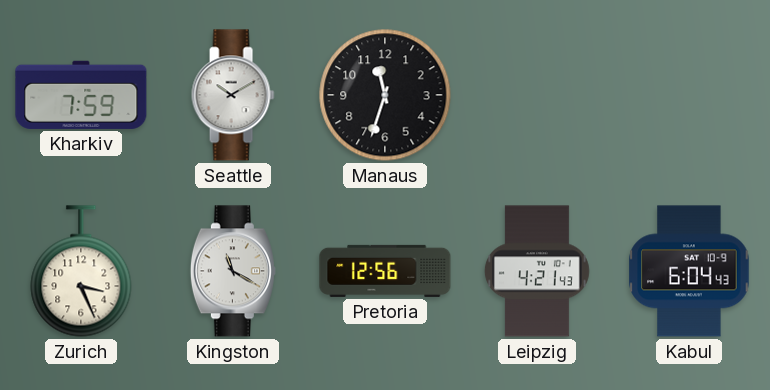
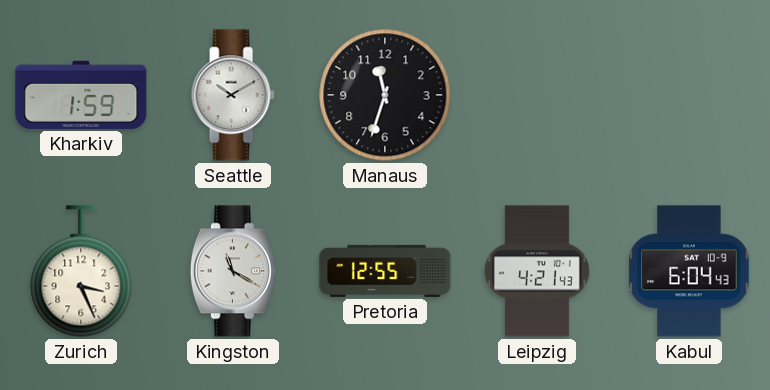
Kharkiv: 7:59 -> 1:59 (81, 95)
Pretoria: 12:56 -> 12:55 (385, 271)
